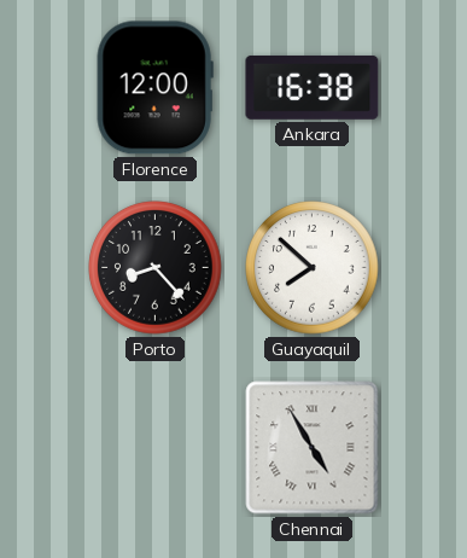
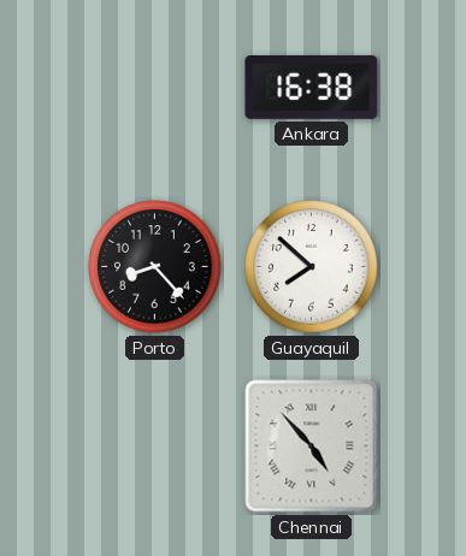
Florence: 12:00 -> none (154, 88)
Chennai: 4:55 -> 4:53 (312, 446)
